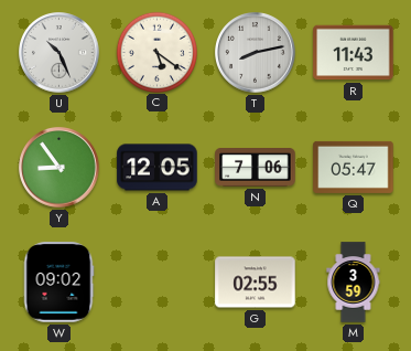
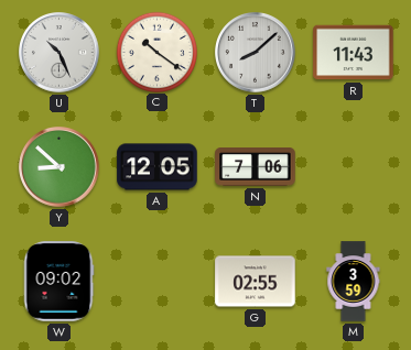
C: 5:21 -> 10:21 (156, 52)
T: 8:13 -> 8:08 (256, 53)
Y: 8:54 -> 8:52 (60, 167)
Q: 05:47 -> none (354, 167)
